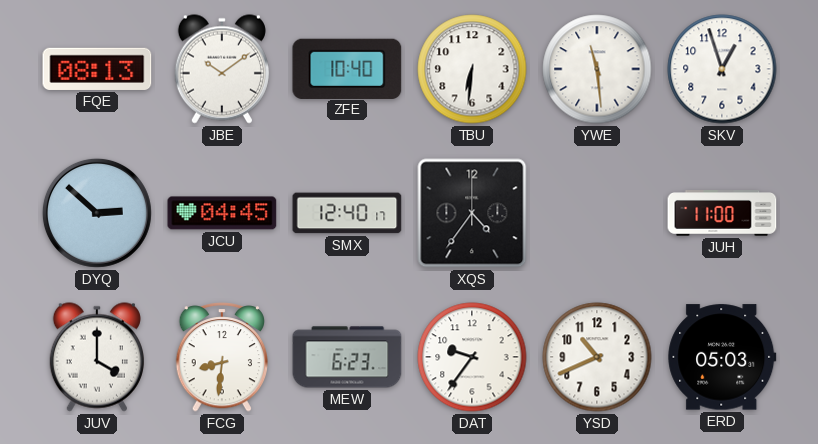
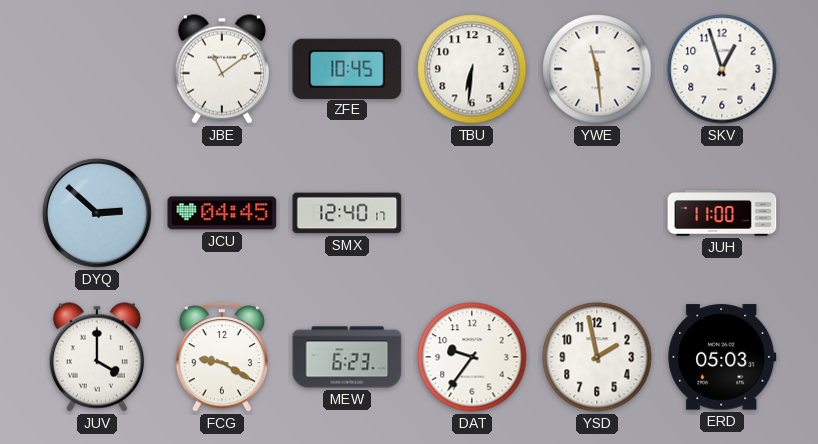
FQE: 08:13 -> none (97, 69)
JBE: 10:09 -> 11:09 (222, 69)
ZFE: 10:40 -> 10:45 (347, 68)
XQS: 4:36 -> none (472, 213)
FCG: 8:31 -> 9:20 (221, 358)
YSD: 10:41 -> 1:58 (597, 357)
